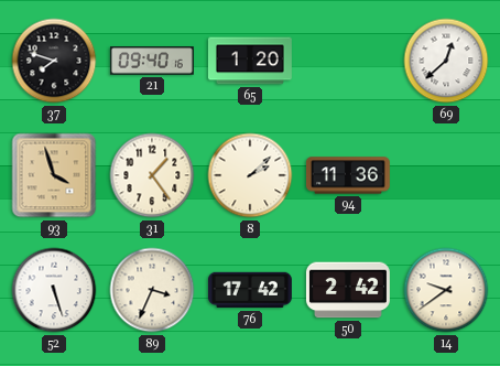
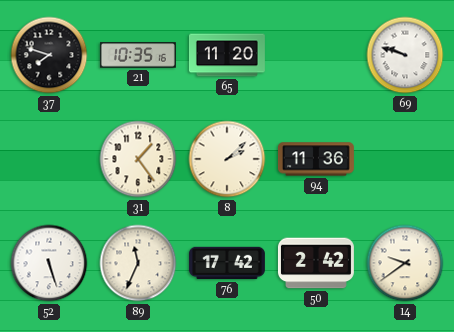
21: 09:40 -> 10:35 (138, 55)
65: 1:20 -> 11:20 (227, 55)
69: 12:38 -> 9:48 (405, 55)
93: 3:57 -> none (54, 175)
89: 3:34 -> 11:34 (138, 263)
